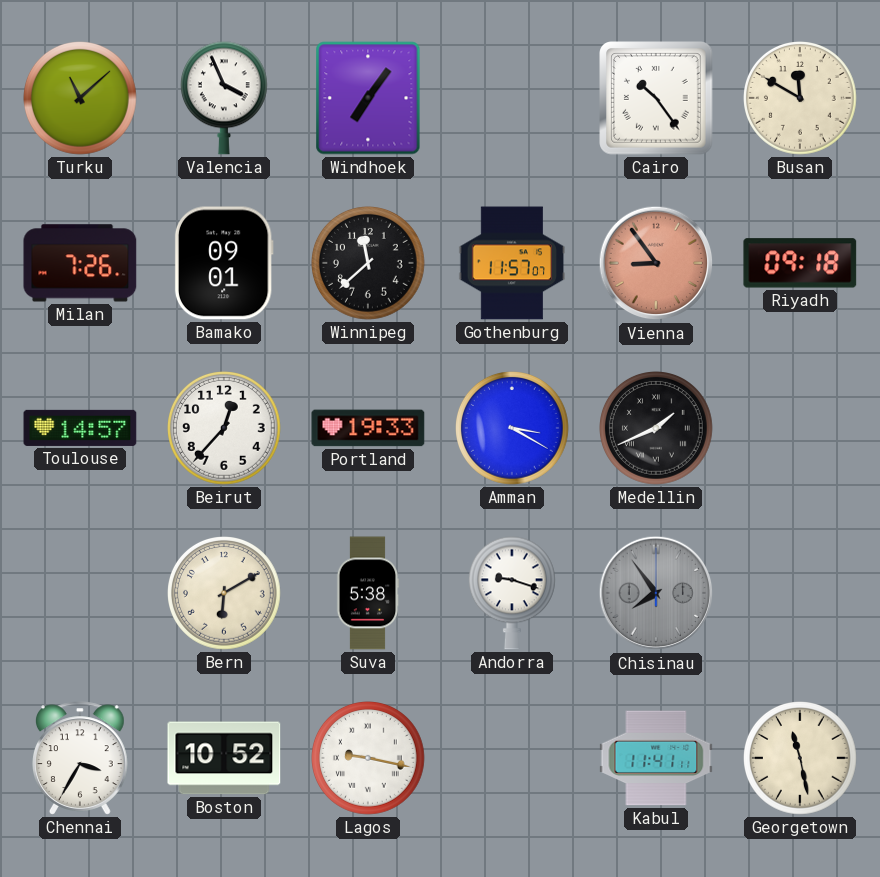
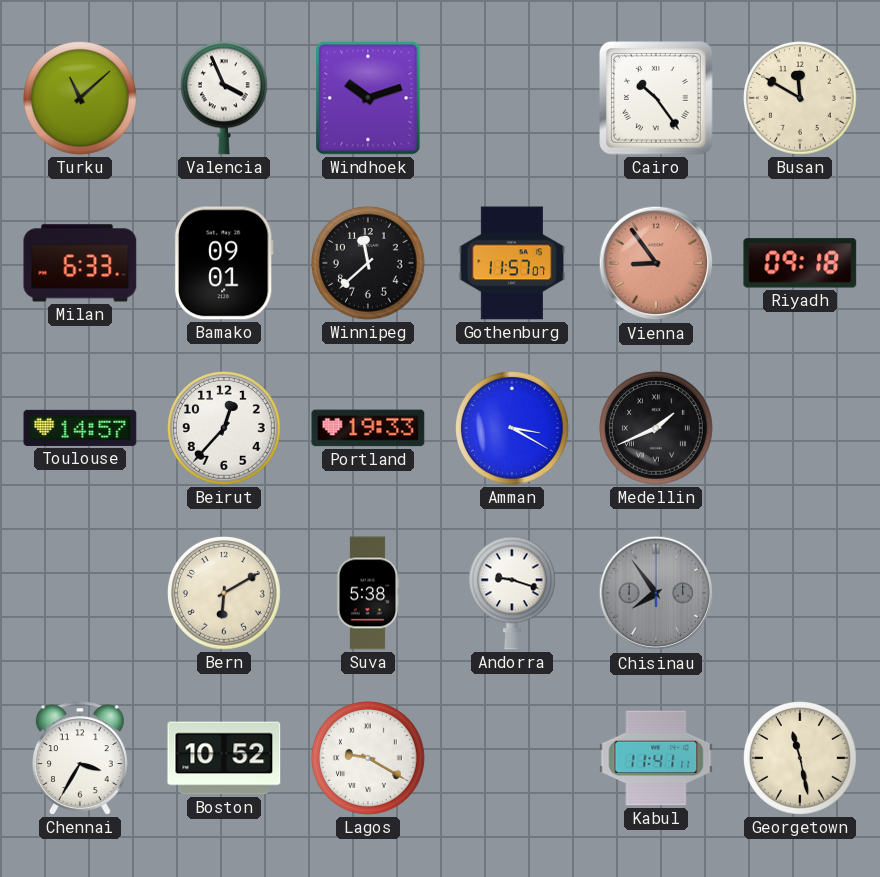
Windhoek: 7:06 -> 10:12 (368, 98)
Milan: 7:26 -> 6:33 (80, 263)
Lagos: 9:17 -> 9:20 (369, 759)
